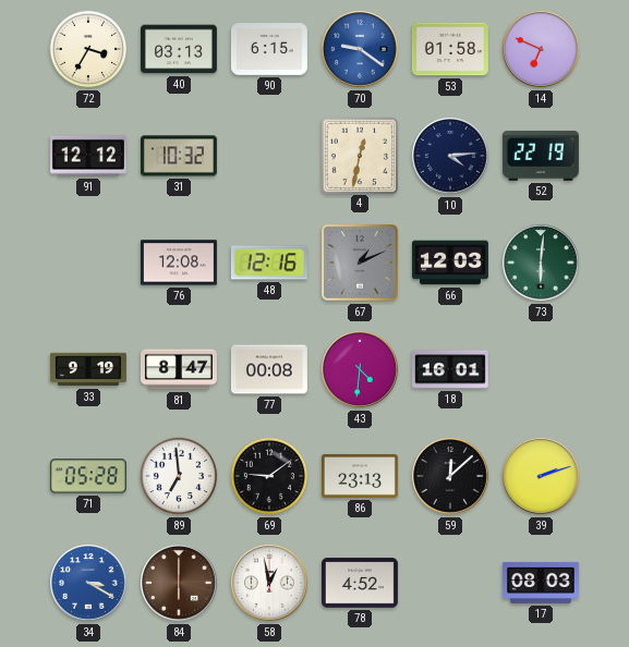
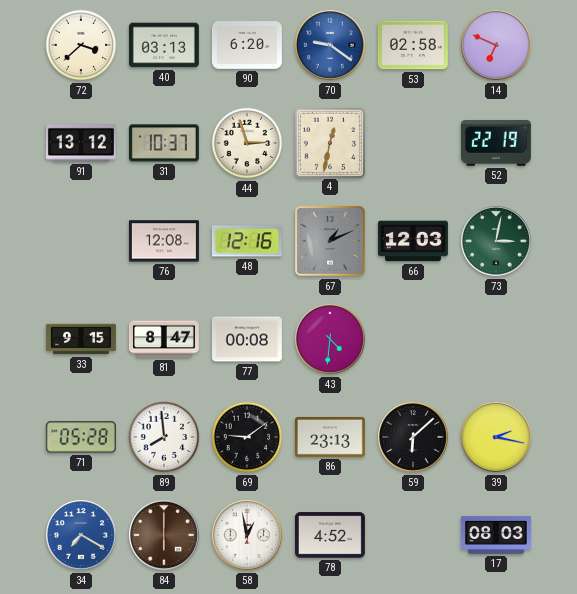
72: 3:35 -> 3:38 (81, 45)
90: 6:15 -> 6:20 (247, 45)
53: 01:58 -> 02:58 (413, 45)
91: 12:12 -> 13:12 (81, 143)
31: 10:32 -> 10:37 (164, 143)
44: none -> 2:57 (247, 143)
10: 4:14 -> none (451, 157)
73: 6:01 -> 3:02 (497, 242)
33: 9:19 -> 9:15 (81, 339)
18: 16:01 -> none (450, 369)
89: 6:59 -> 7:59 (164, 437)
59: 12:08 -> 6:08 (414, 438)
39: 2:12 -> 2:17 (497, 438)
34: 3:20 -> 7:20 (82, 536)
